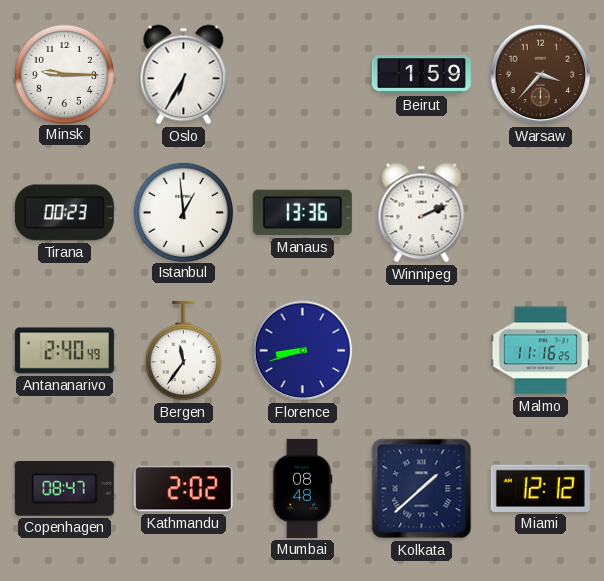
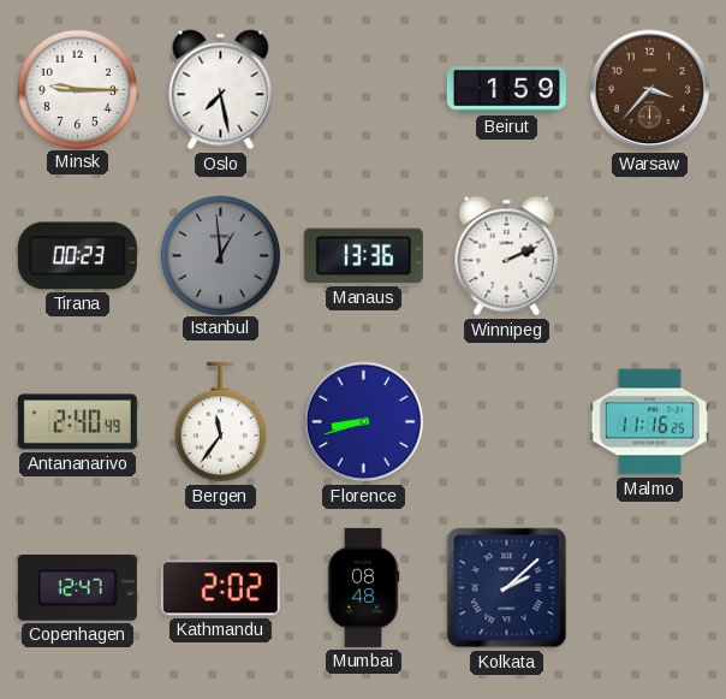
Oslo: 6:35 -> 7:28 (221, 90)
Istanbul dial: white -> grey (220, 255)
Copenhagen: 08:47 -> 12:47 (77, 587)
Kolkata: 1:38 -> 2:08 (507, 588)
Miami: 12:12 -> none (540, 488)
